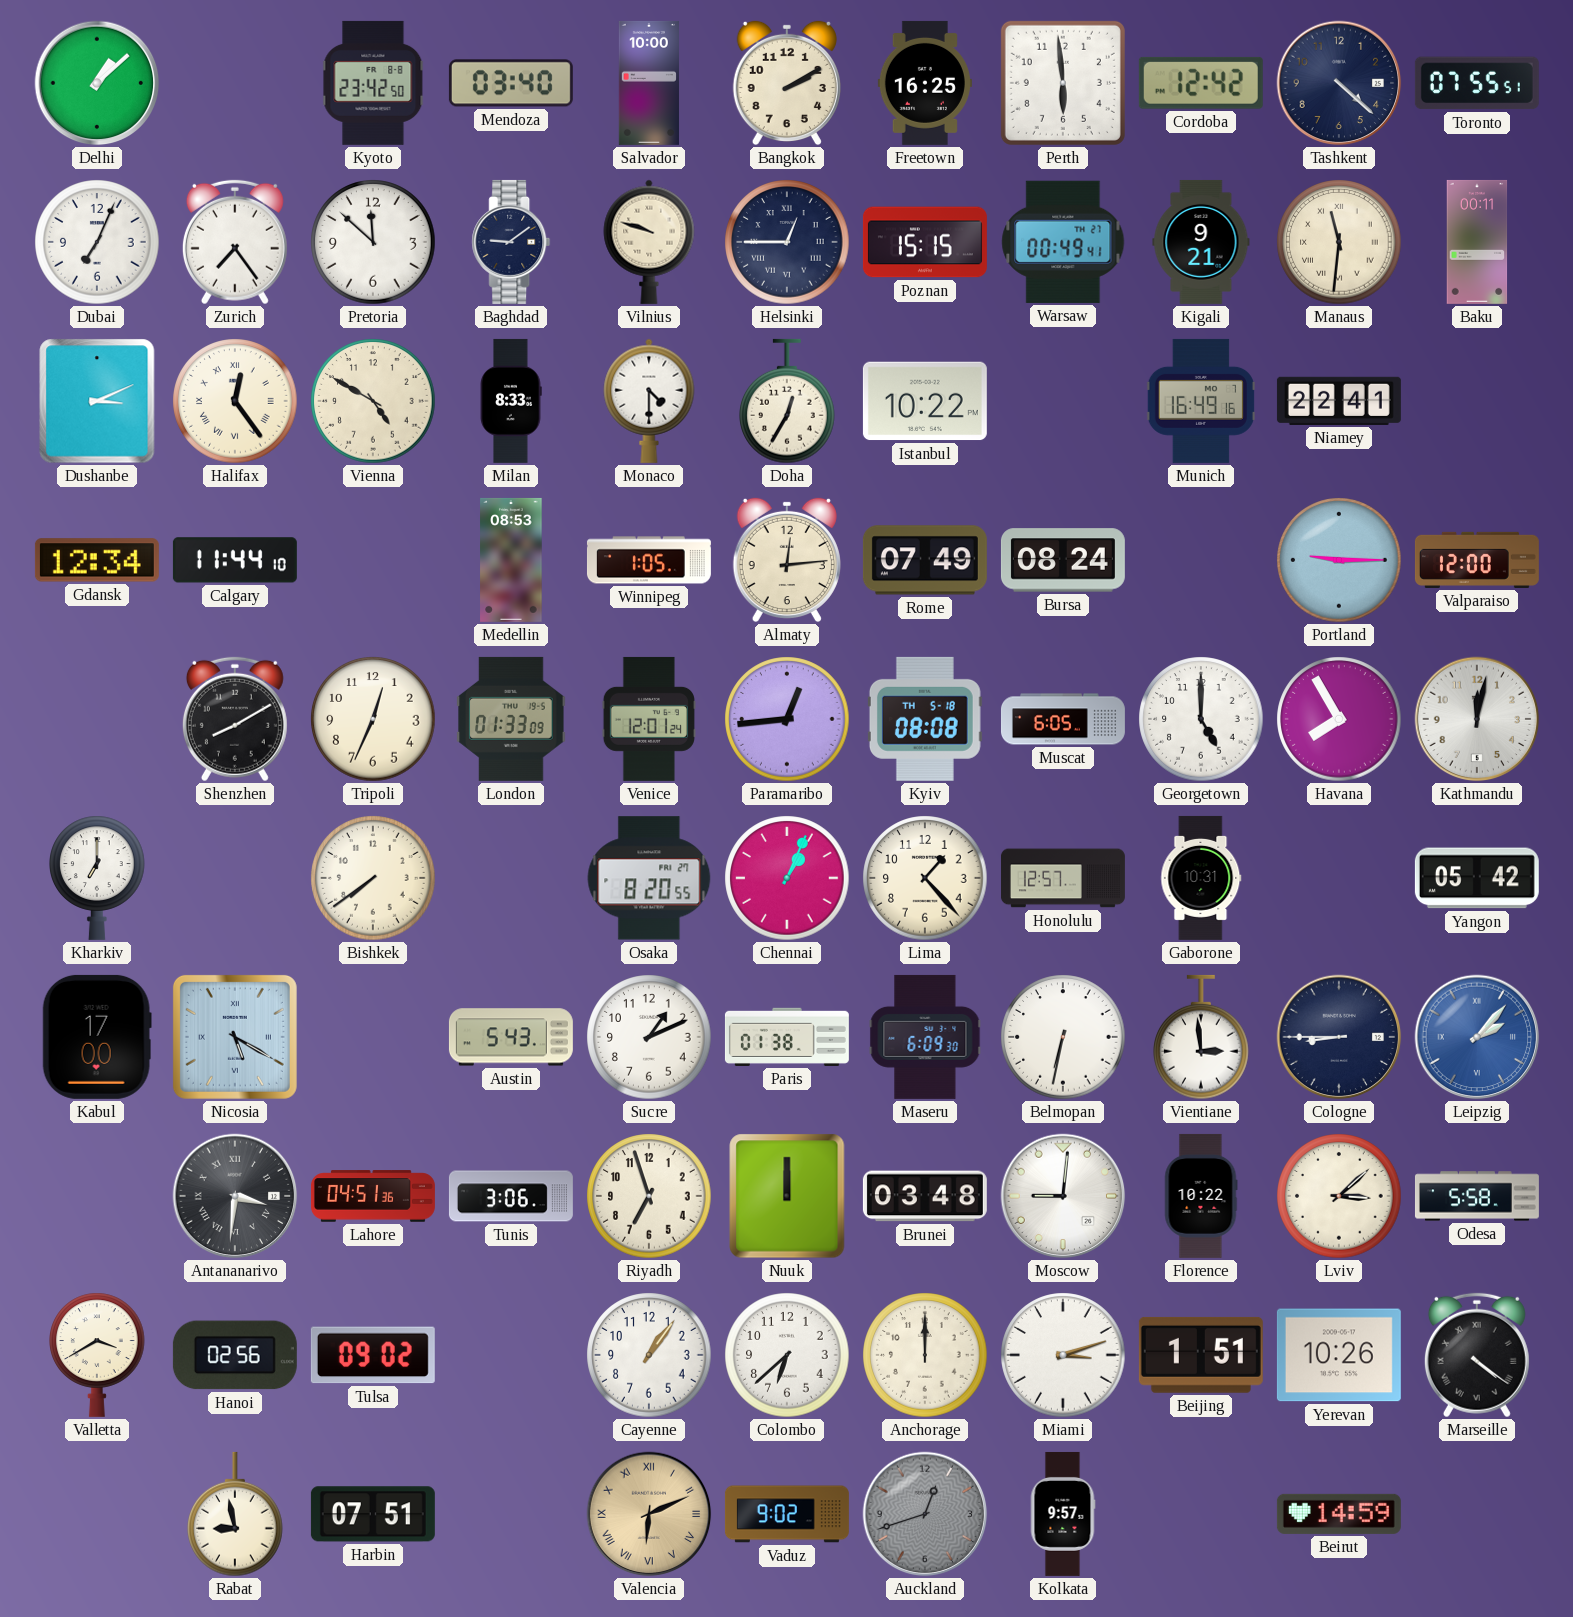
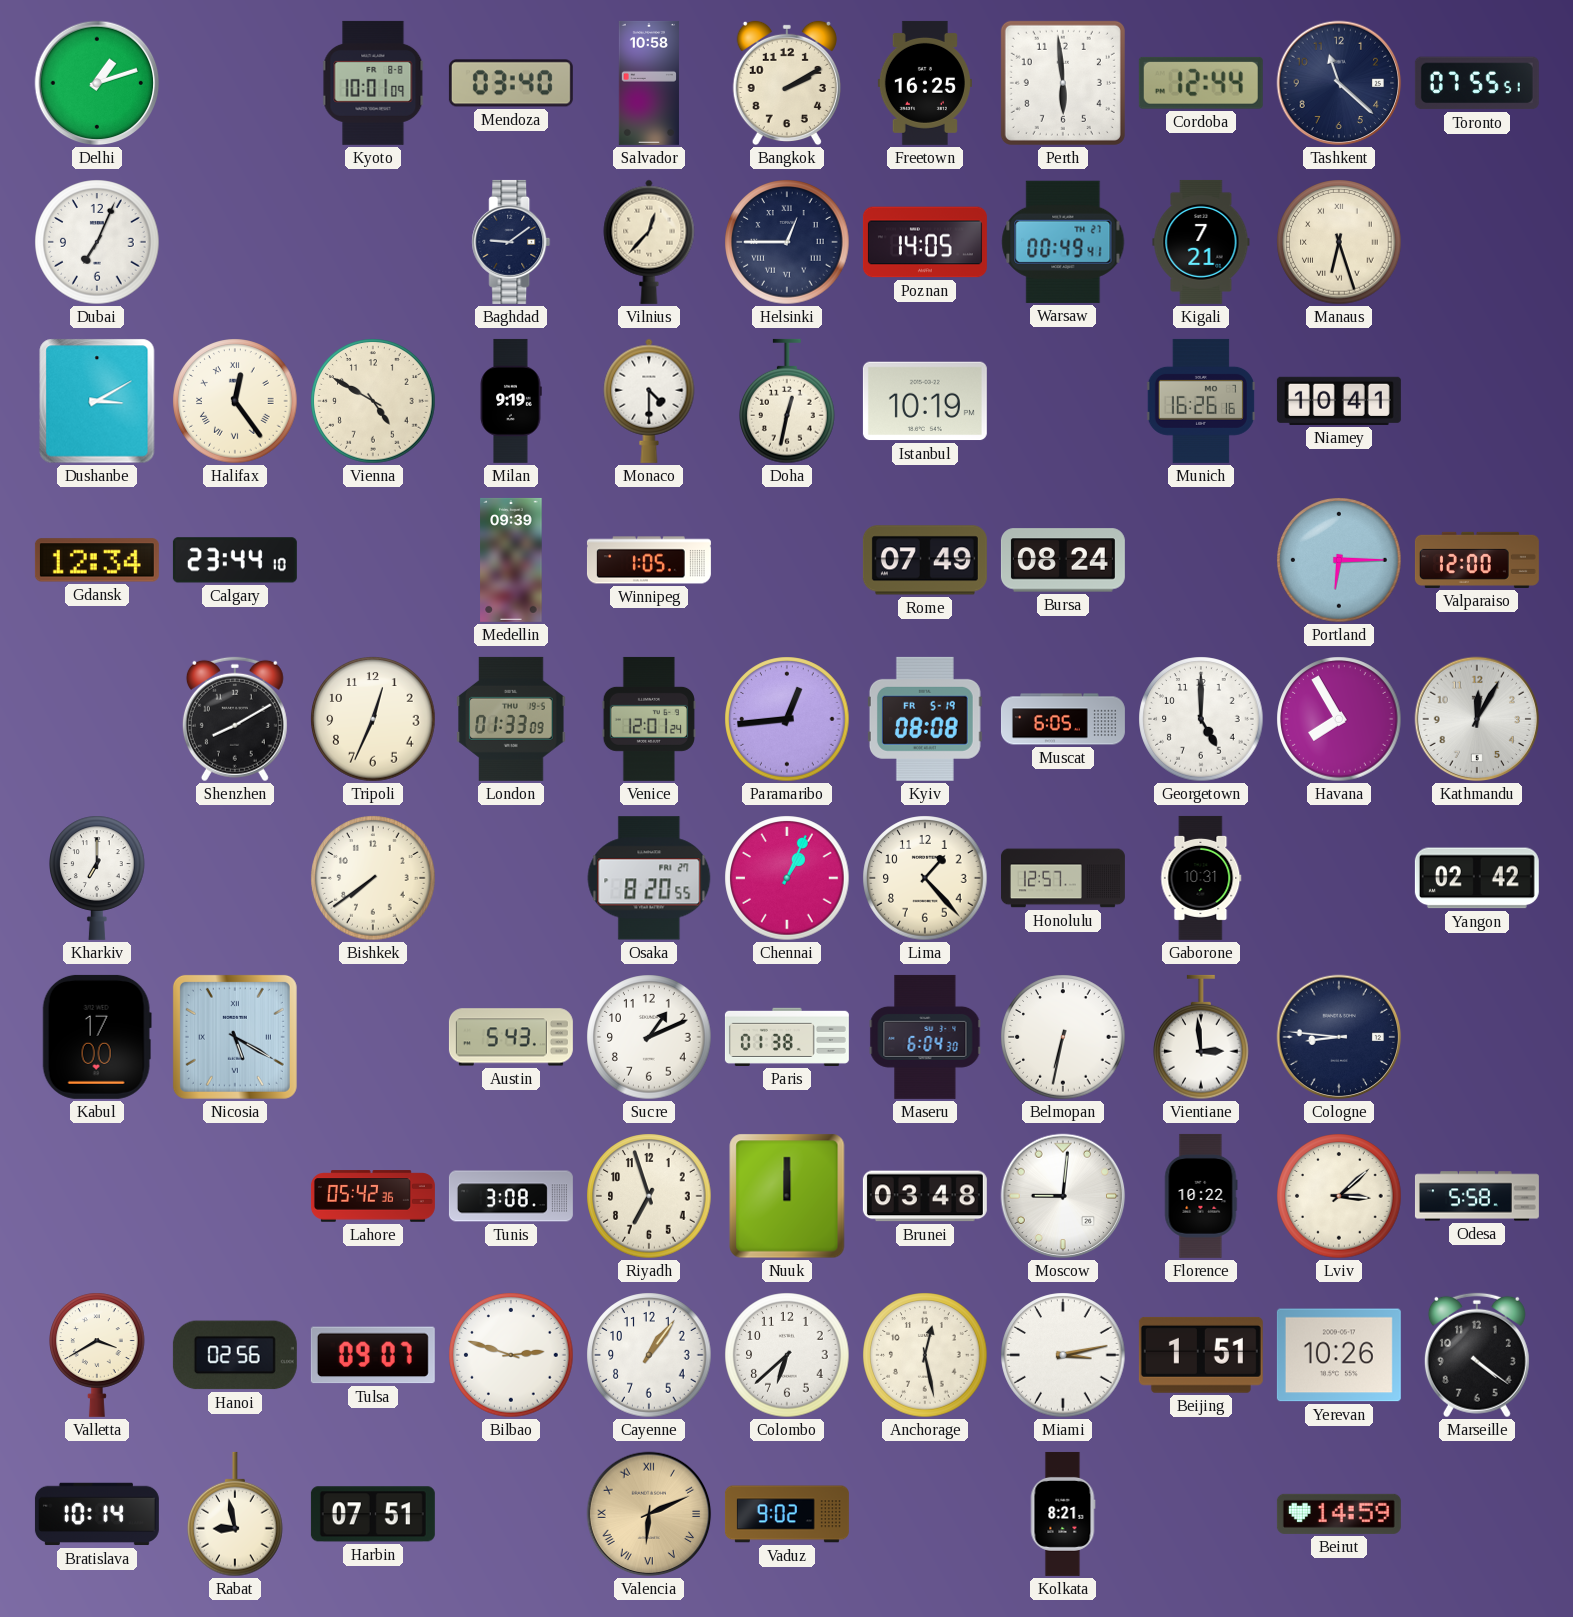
Delhi: 1:08 -> 1:12 (97, 83)
Kyoto: 23:42 -> 10:01 (373, 83)
Salvador: 10:00 -> 10:58 (649, 83)
Cordoba: 12:42 -> 12:44 (1201, 83)
Tashkent: 4:22 -> 11:22 (1339, 83)
Zurich: 7:24 -> none (235, 242)
Pretoria: 11:52 -> none (373, 242)
Vilnius: 9:48 -> 12:37 (649, 242)
Poznan: 15:15 -> 14:05 (925, 242)
Kigali: 9:21 -> 7:21 (1201, 242)
Manaus: 11:31 -> 6:27 (1339, 242)
Baku: 00:11 -> none (1477, 242)
Dushanbe: 3:11 -> 3:10 (97, 401)
Milan: 8:33 -> 9:19 (511, 401)
Doha: 12:35 -> 12:32 (788, 401)
Istanbul: 10:22 -> 10:19 (925, 401)
Munich: 16:49 -> 16:26 (1201, 401)
Niamey: 22:41 -> 10:41 (1339, 401)
Calgary: 11:44 -> 23:44 (235, 560)
Medellin: 08:53 -> 09:39 (511, 560)
Almaty: 12:14 -> none (787, 560)
Portland: 9:15 -> 6:15 (1339, 560)
Kyiv date: TH 5-18 -> FR 5-19 (925, 719)
Kathmandu: 12:02 -> 12:05 (1477, 719)
Yangon: 05:42 -> 02:42 (1477, 878)
Maseru: 6:09 -> 6:04 (925, 1037)
Cologne: 8:45 -> 8:46 (1339, 1037)
Leipzig: 2:07 -> none (1477, 1037)
Antananarivo: 3:31 -> none (235, 1196)
Lahore: 04:51 -> 05:42 (373, 1196)
Tunis: 3:06 -> 3:08 (511, 1196)
Tulsa: 09:02 -> 09:07 (373, 1355)
Bilbao: none -> 2:48 (511, 1355)
Anchorage: 12:00 -> 12:28 (925, 1355)
Miami: 3:12 -> 3:13 (1063, 1355)
Marseille numerals: Roman -> Arabic (1477, 1355)
Bratislava: none -> 10:14 (97, 1514)
Auckland: 12:42 -> none (925, 1514)
Kolkata: 9:57 -> 8:21 (1063, 1514)
